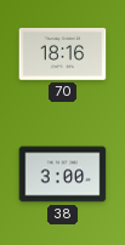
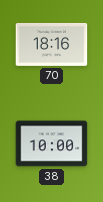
38: 3:00 -> 10:00 (52, 144)
